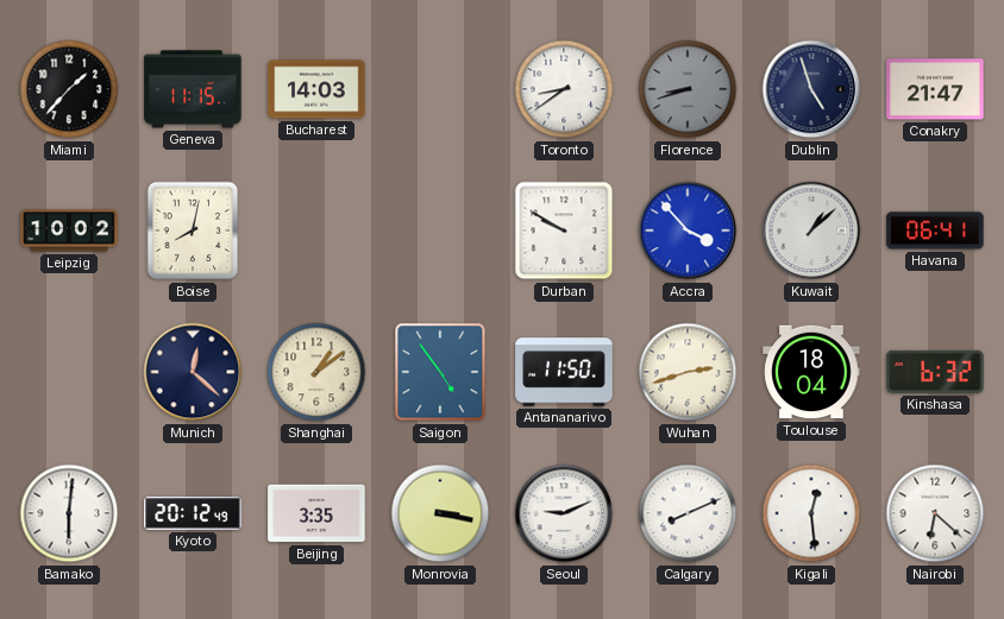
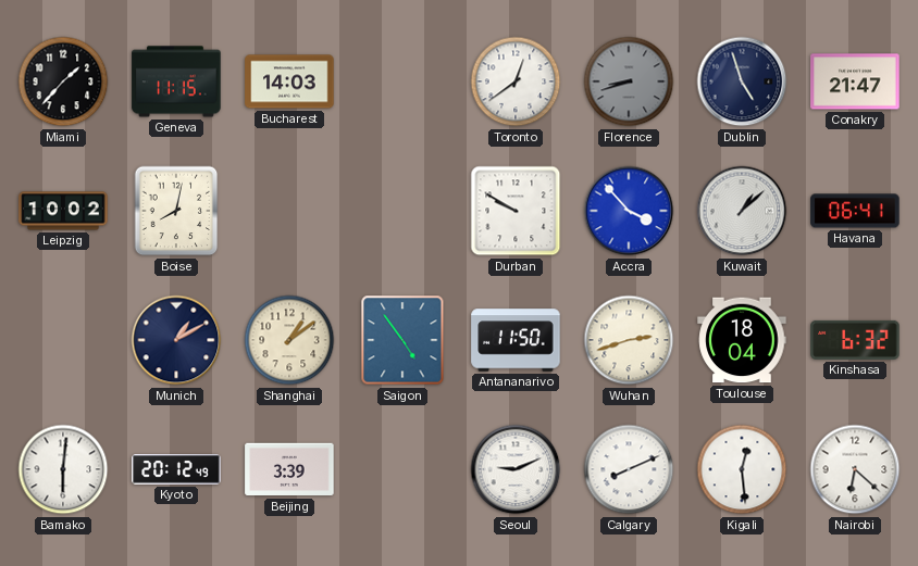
Toronto: 8:39 -> 12:39 (516, 81)
Munich: 12:22 -> 1:10 (176, 340)
Beijing: 3:35 -> 3:39 (289, 469)
Monrovia: 3:17 -> none (440, 513)
